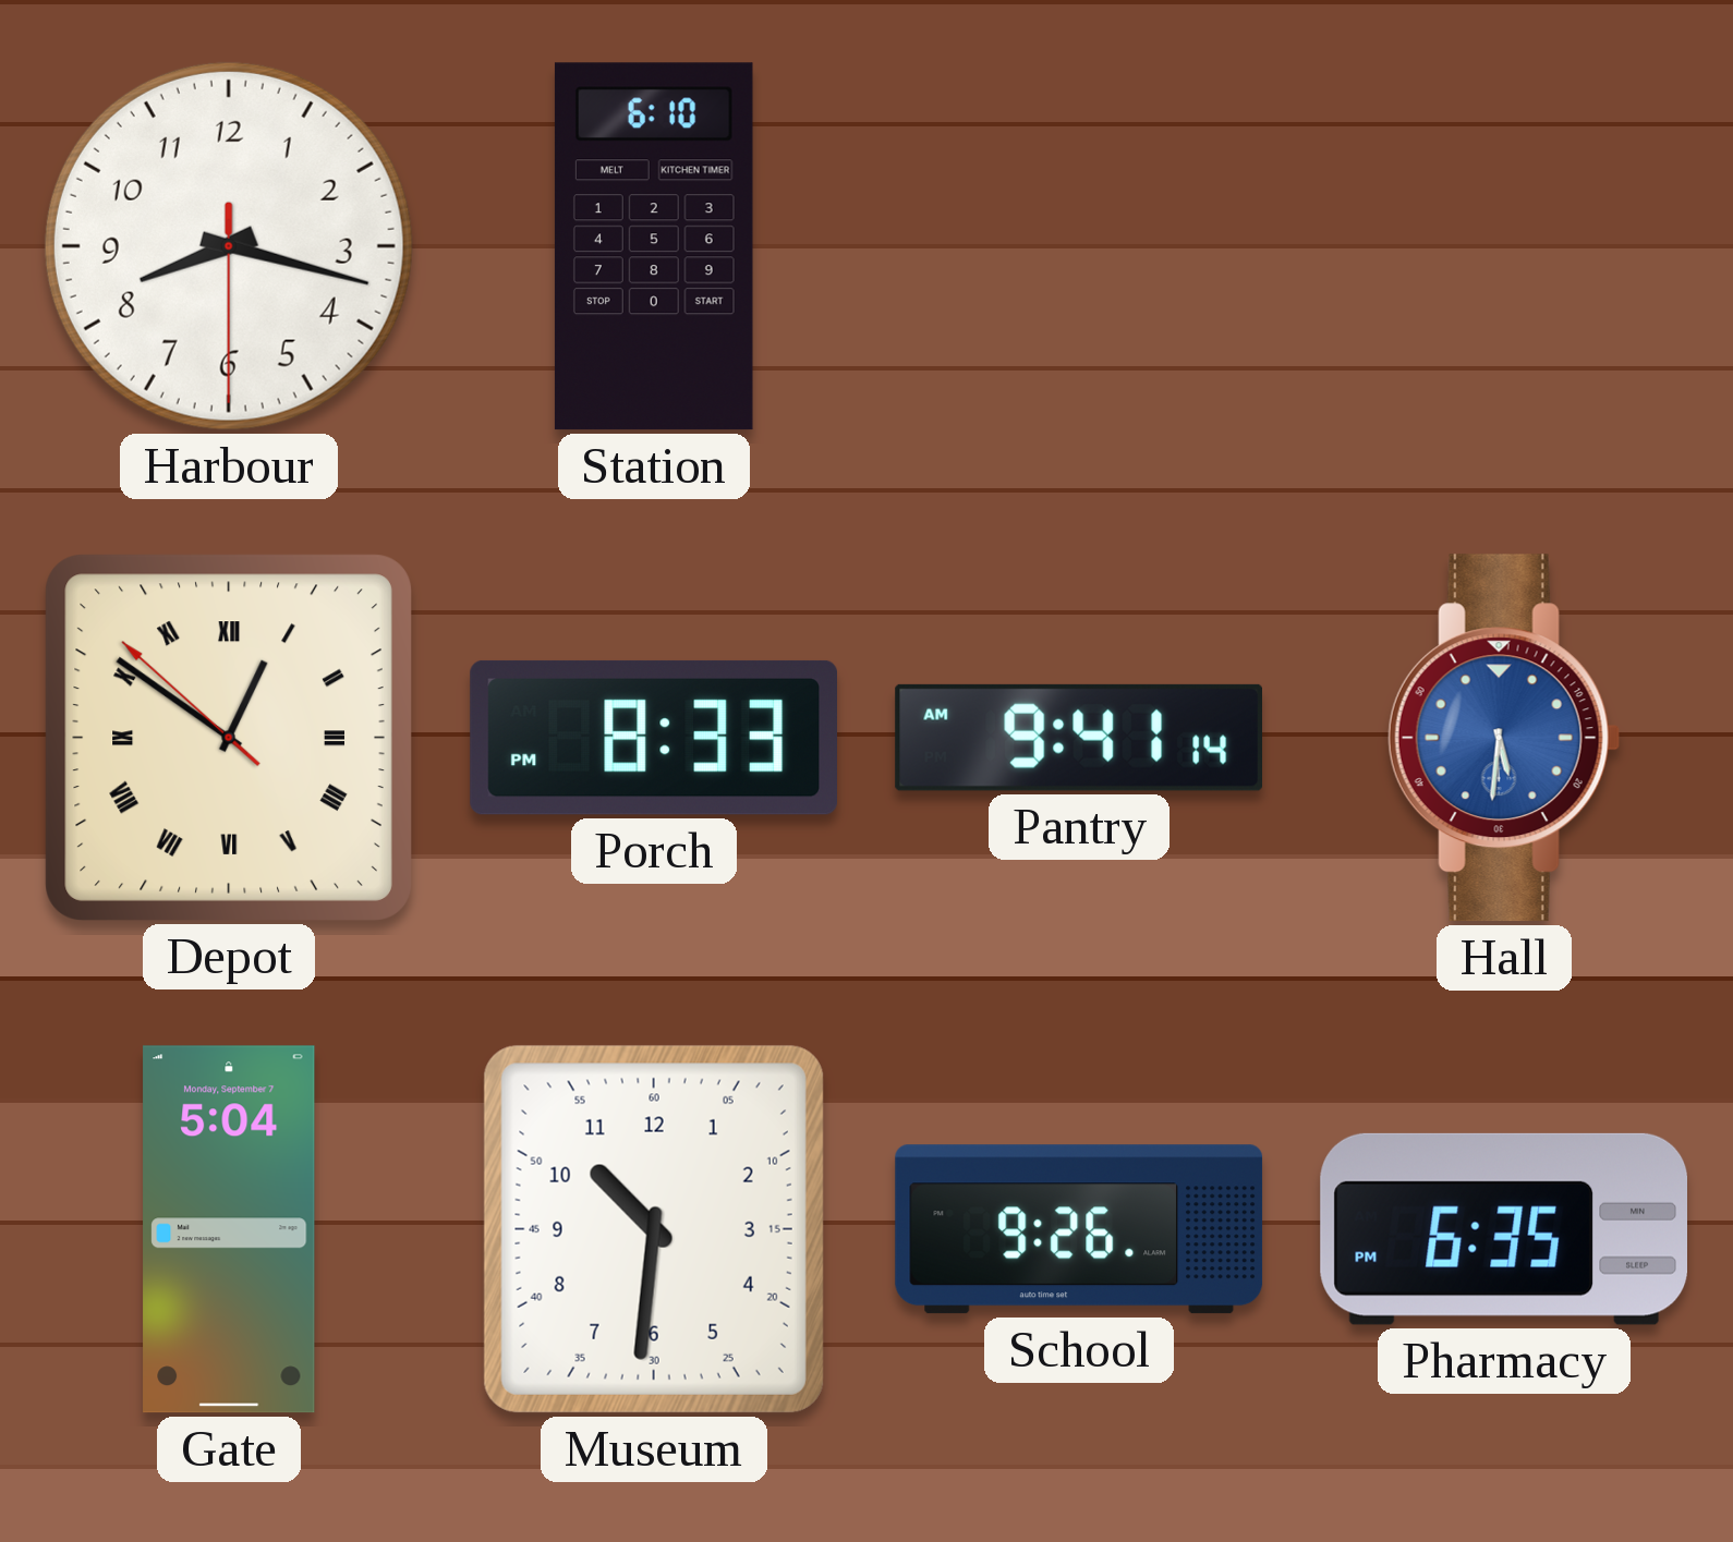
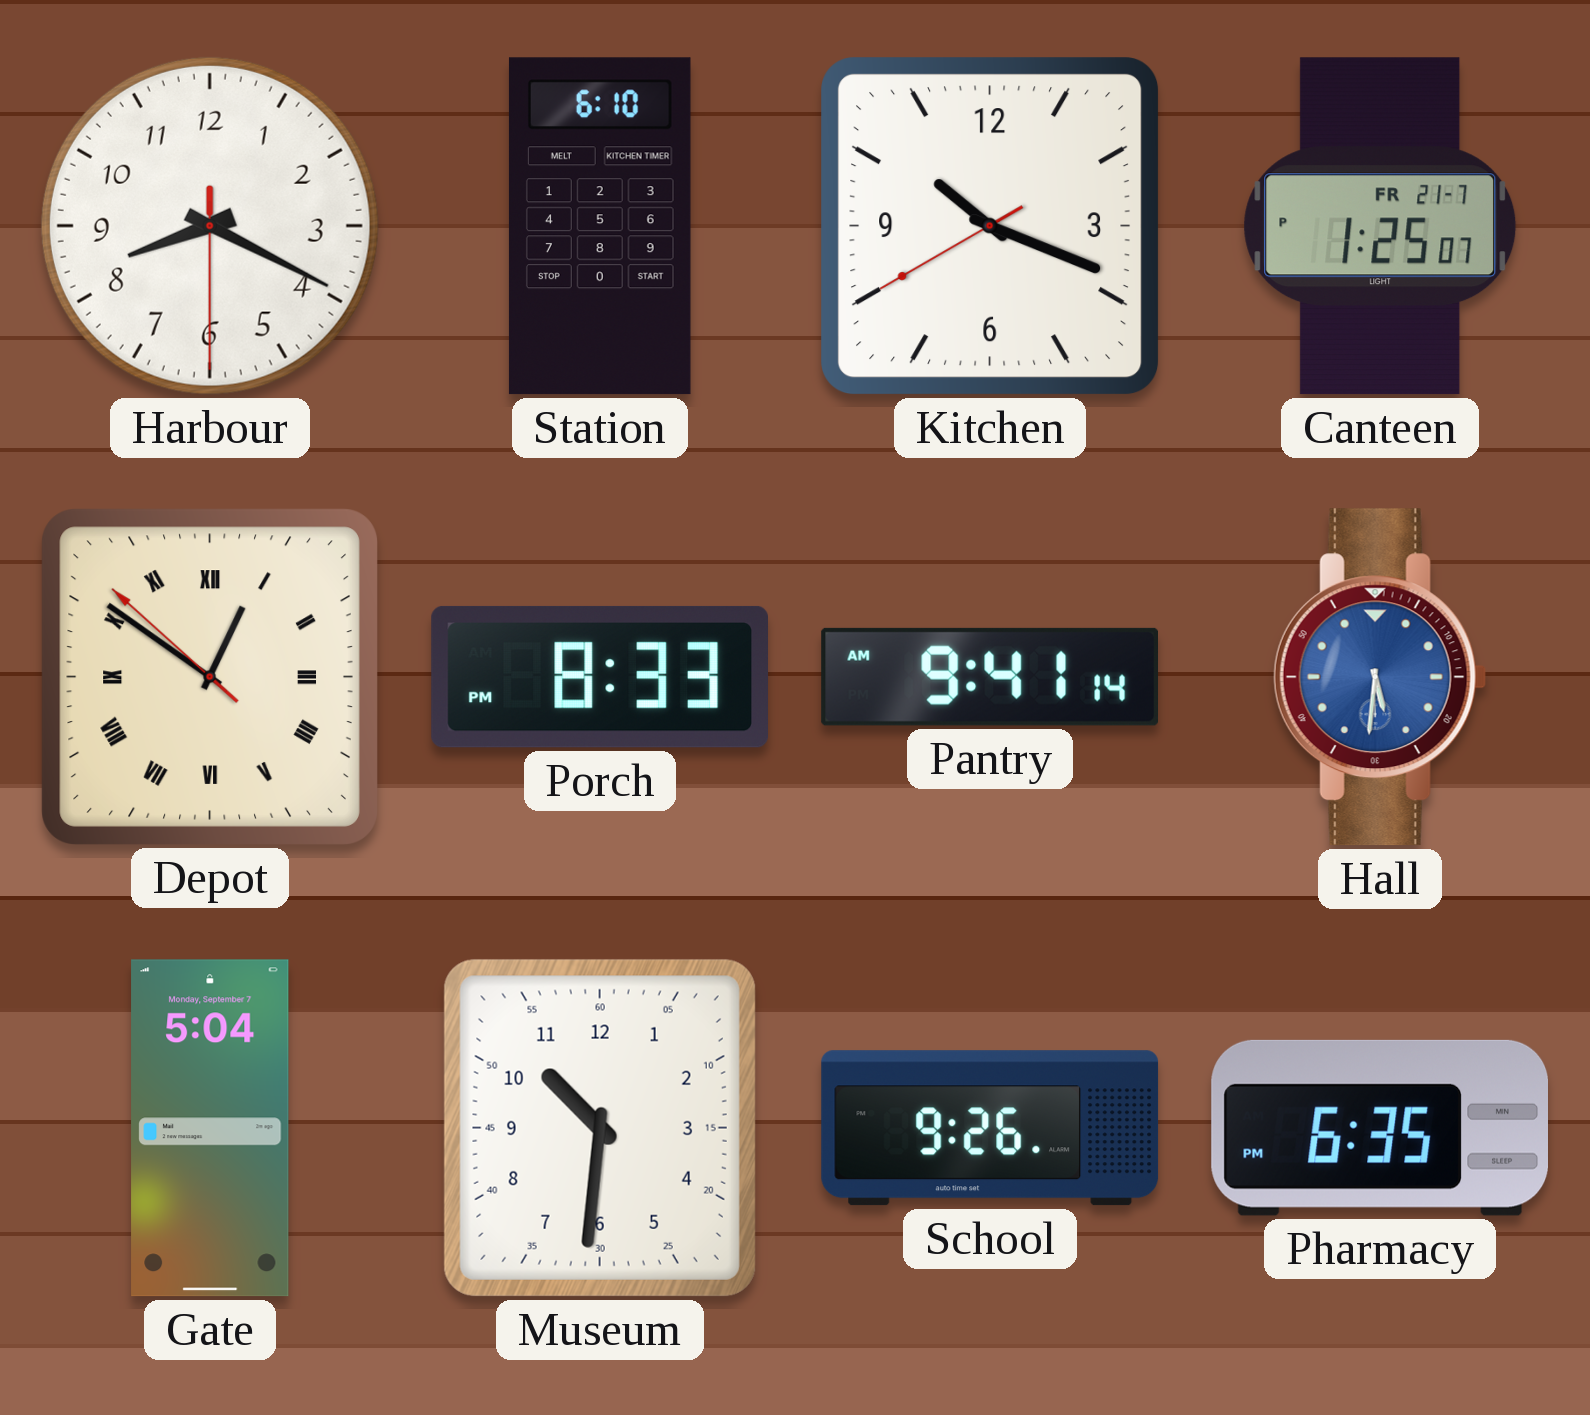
Harbour: 8:17 -> 8:19 (210, 226)
Kitchen: none -> 10:18 (990, 226)
Canteen: none -> 1:25 (1380, 226)
